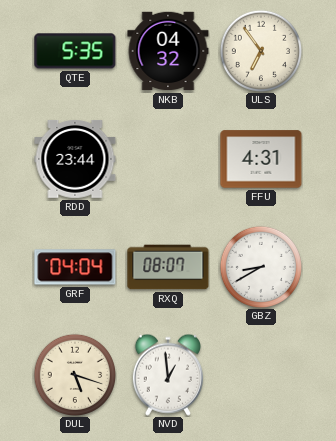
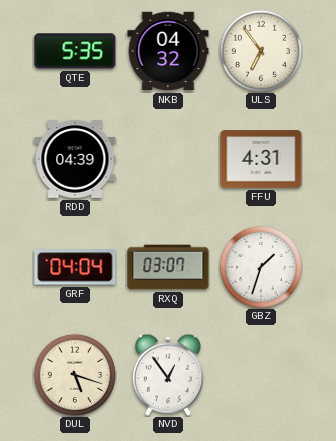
RDD: 23:44 -> 04:39 (75, 159)
RXQ: 08:07 -> 03:07 (168, 267)
GBZ: 8:40 -> 1:33 (260, 266)
NVD: 12:59 -> 12:54 (168, 375)
